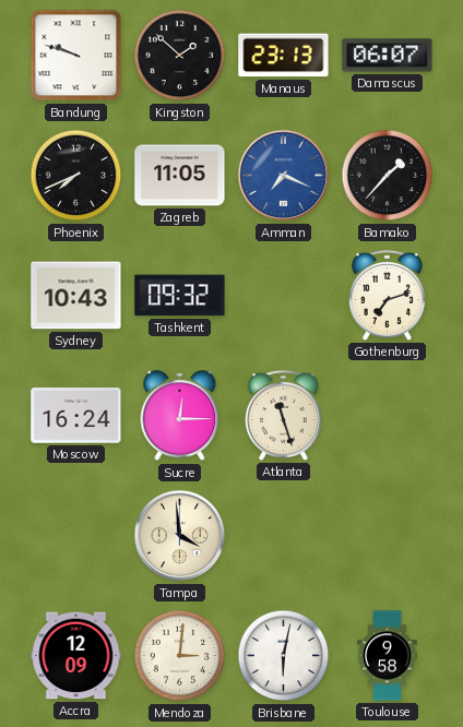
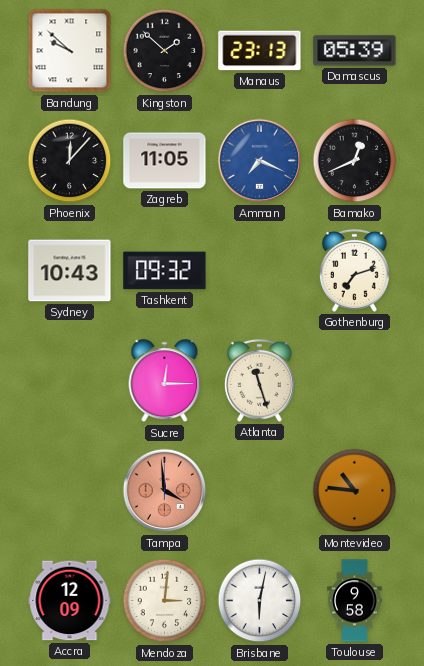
Bandung: 9:48 -> 9:52 (70, 51)
Damascus: 06:07 -> 05:39 (355, 51)
Phoenix: 7:41 -> 12:07 (70, 161)
Bamako: 1:37 -> 12:41 (355, 161)
Moscow: 16:24 -> none (76, 416)
Tampa dial: cream -> salmon (165, 491)
Montevideo: none -> 10:46 (355, 491)
